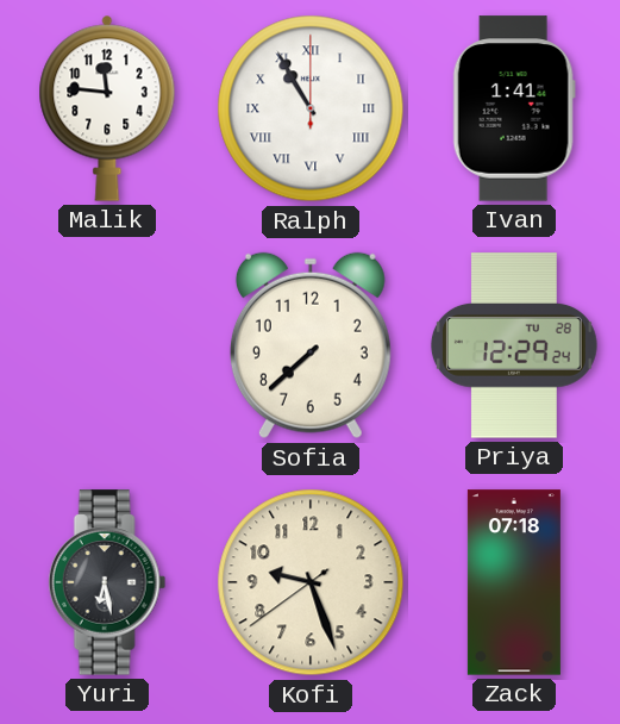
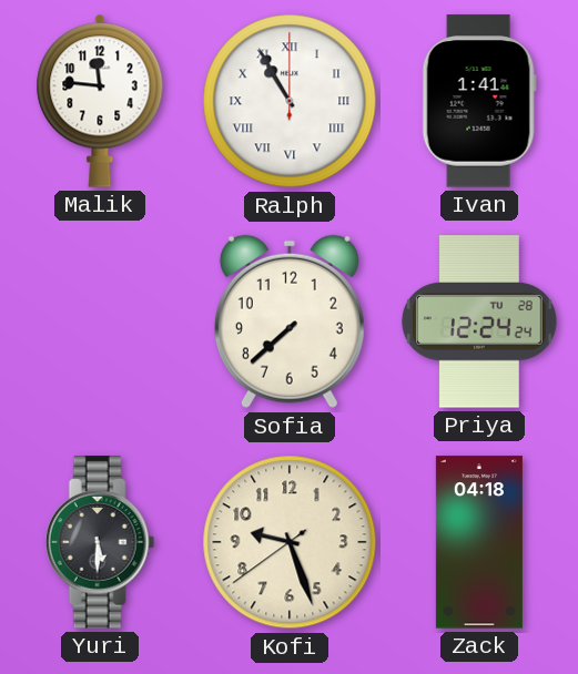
Priya: 12:29 -> 12:24 (479, 321)
Yuri: 6:28 -> 5:30 (100, 542)
Zack: 07:18 -> 04:18 (479, 542)
